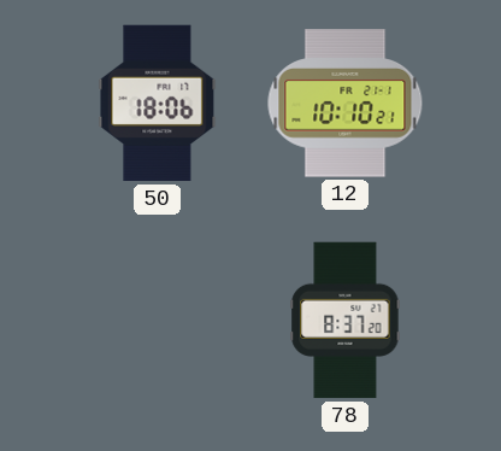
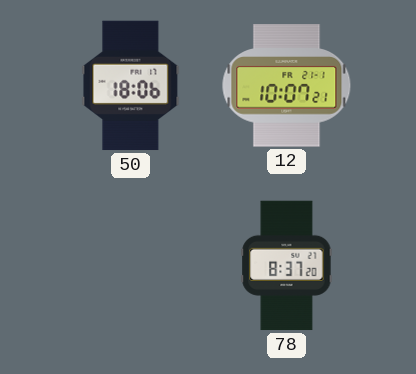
12: 10:10 -> 10:07 (287, 86)
